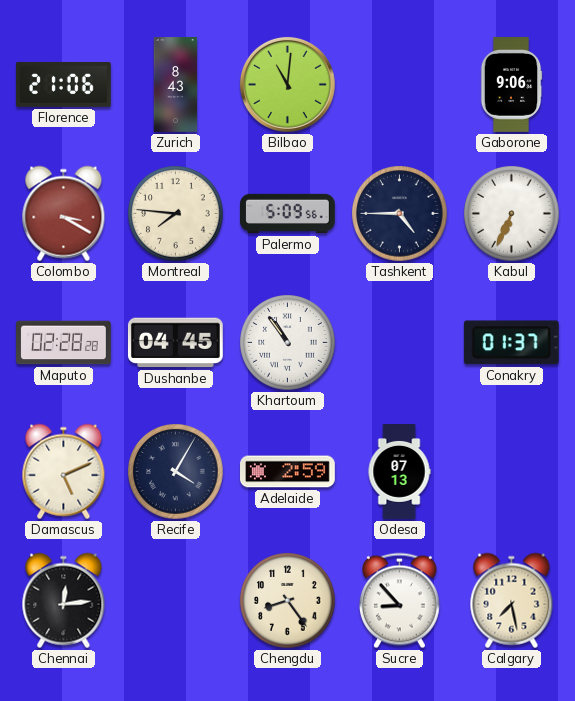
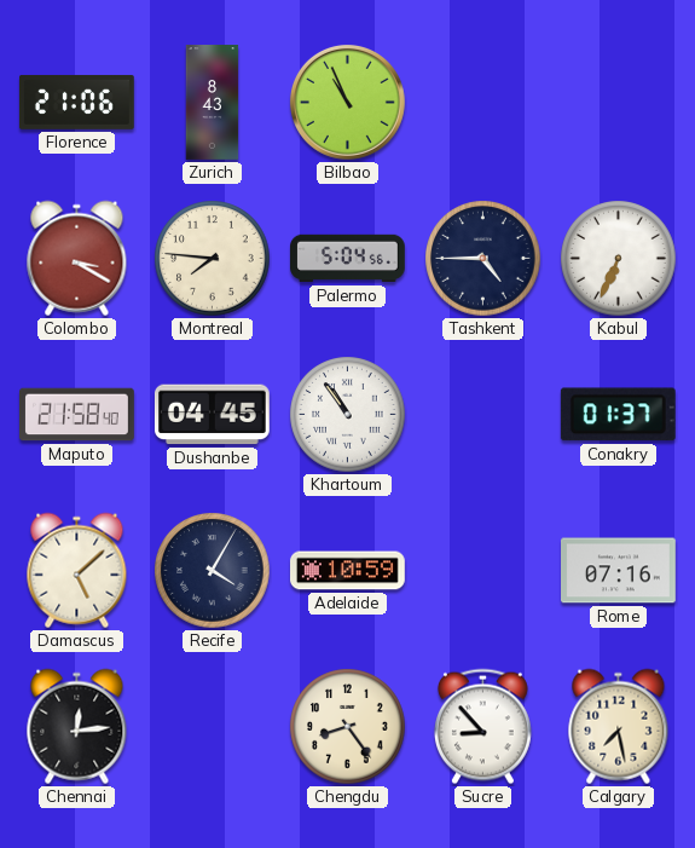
Bilbao: 11:01 -> 10:56 (347, 102)
Gaborone: 9:06 -> none (511, 85)
Palermo: 5:09 -> 5:04 (348, 259)
Maputo: 02:28 -> 21:58 (77, 415)
Damascus: 5:11 -> 5:08 (77, 571)
Adelaide: 2:59 -> 10:59 (348, 571)
Odesa: 07:13 -> none (399, 472)
Rome: none -> 07:16 (619, 571)
